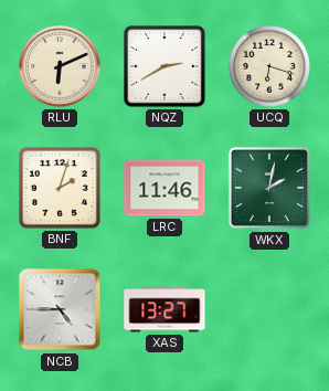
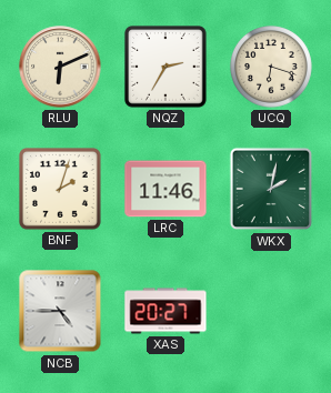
NQZ: 2:40 -> 2:35 (167, 68)
XAS: 13:27 -> 20:27 (165, 311)
